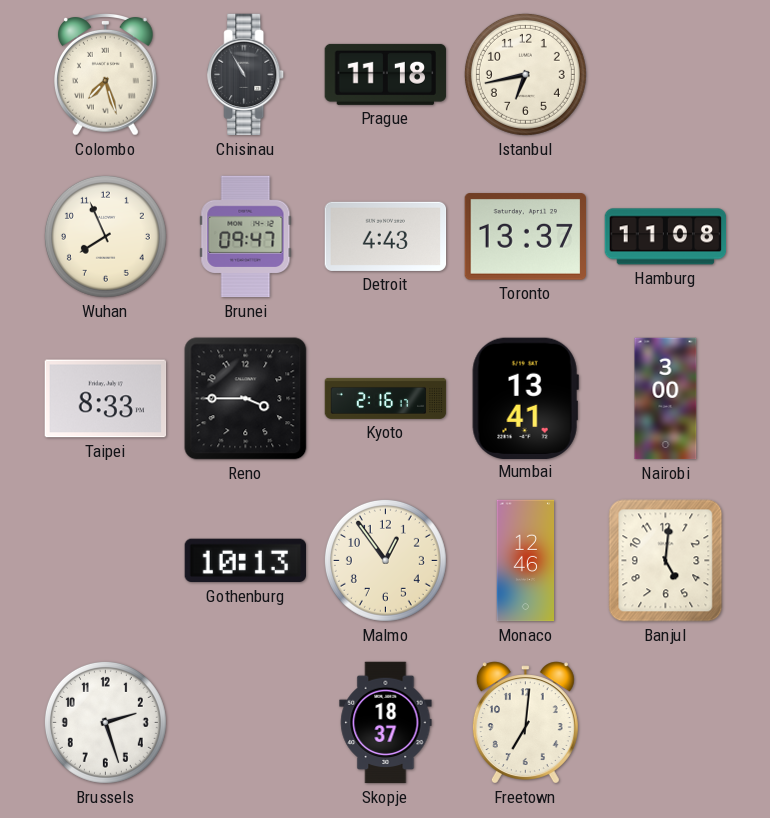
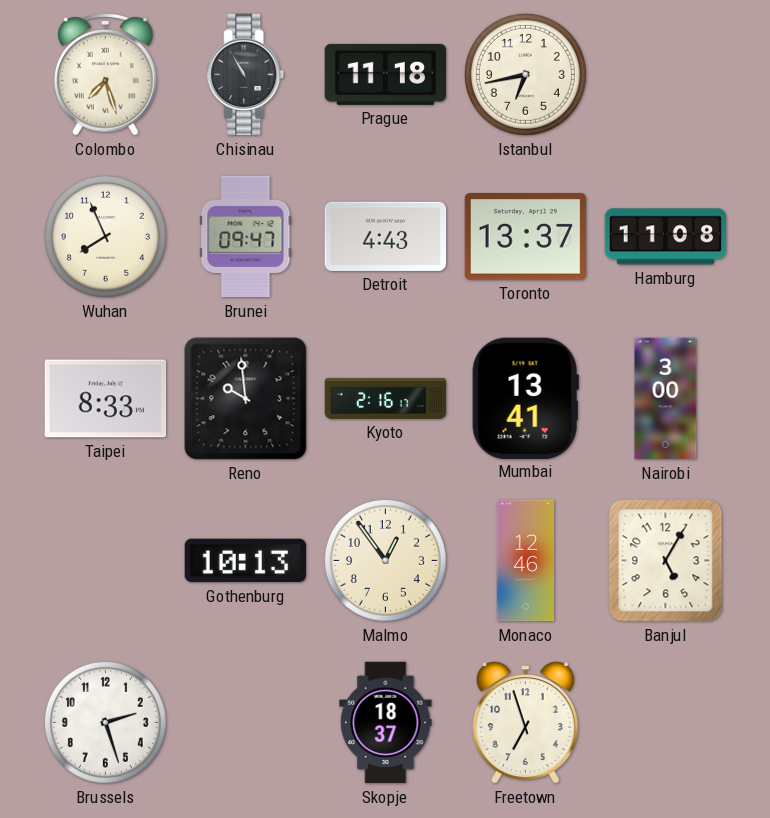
Reno: 3:45 -> 9:59 (246, 399)
Banjul: 5:01 -> 5:05 (666, 561)
Freetown: 7:01 -> 6:57 (525, 723)
